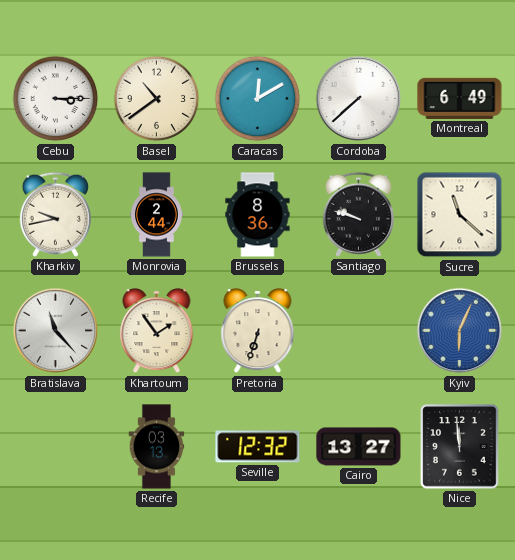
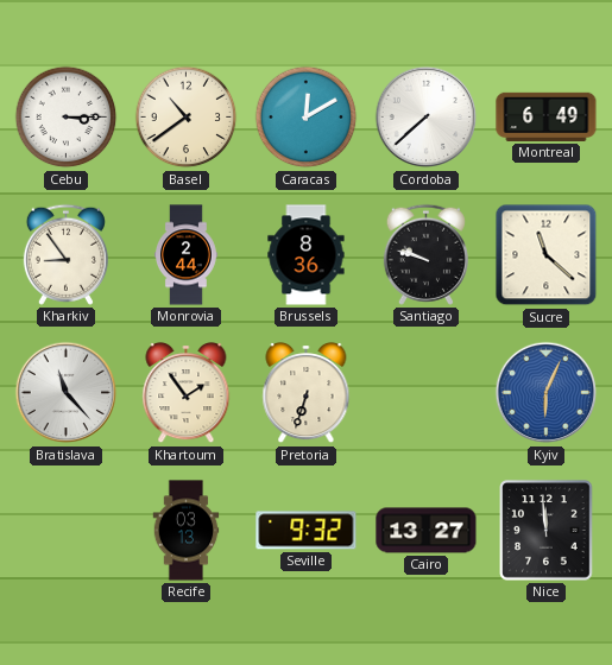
Kharkiv: 9:43 -> 8:54 (65, 254)
Seville: 12:32 -> 9:32 (307, 531)
